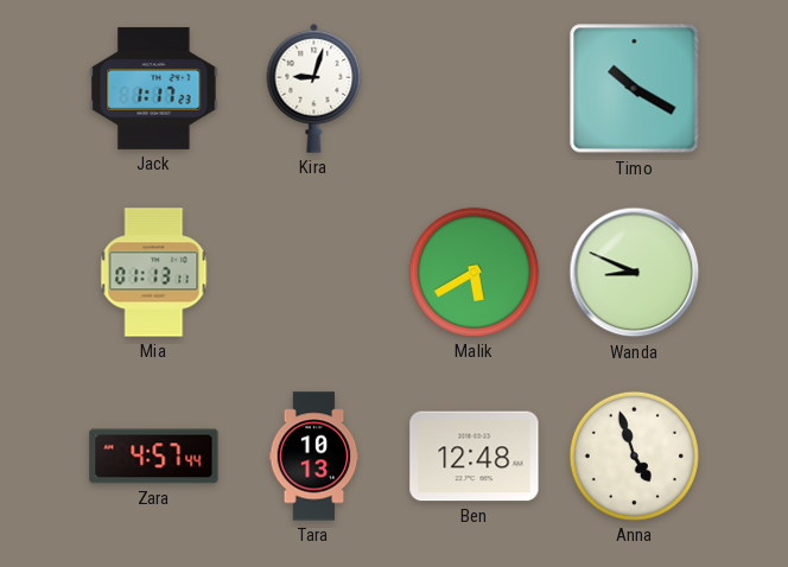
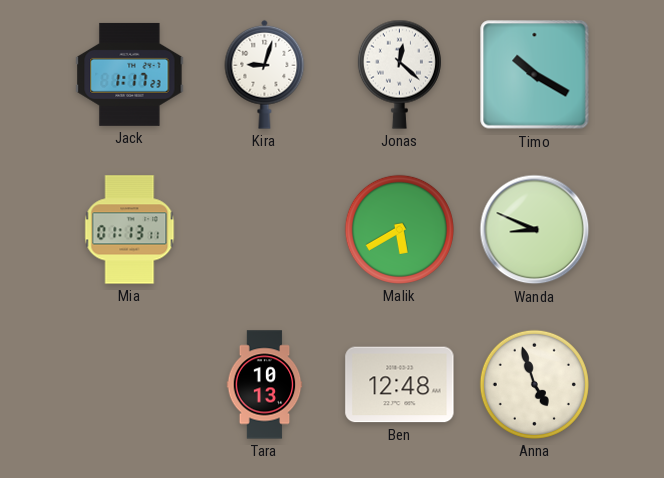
Jonas: none -> 12:22 (399, 74)
Zara: 4:57 -> none (154, 457)
